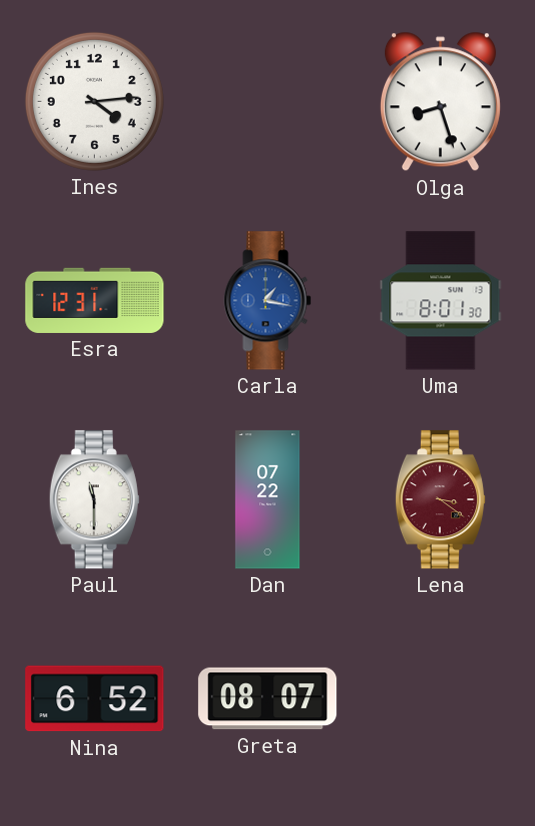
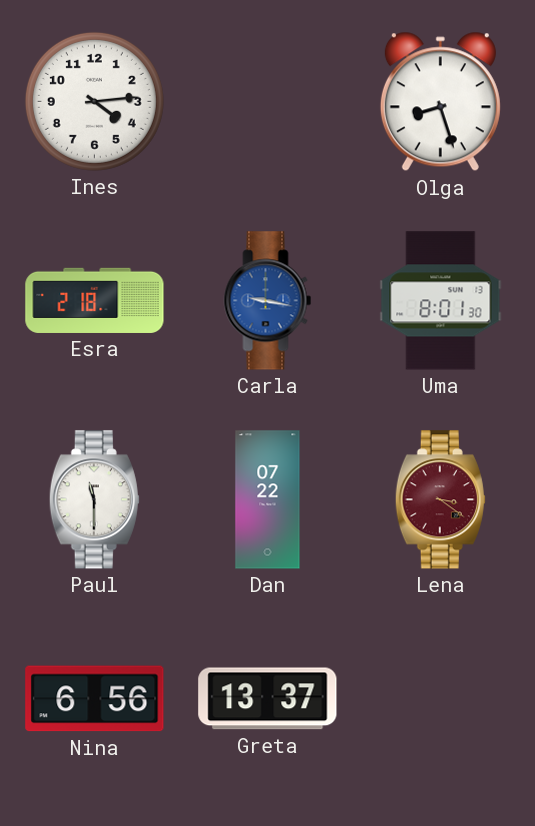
Esra: 12:31 -> 2:18 (95, 300)
Carla: 1:17 -> 9:17 (268, 301)
Nina: 6:52 -> 6:56 (95, 699)
Greta: 08:07 -> 13:37 (268, 699)
